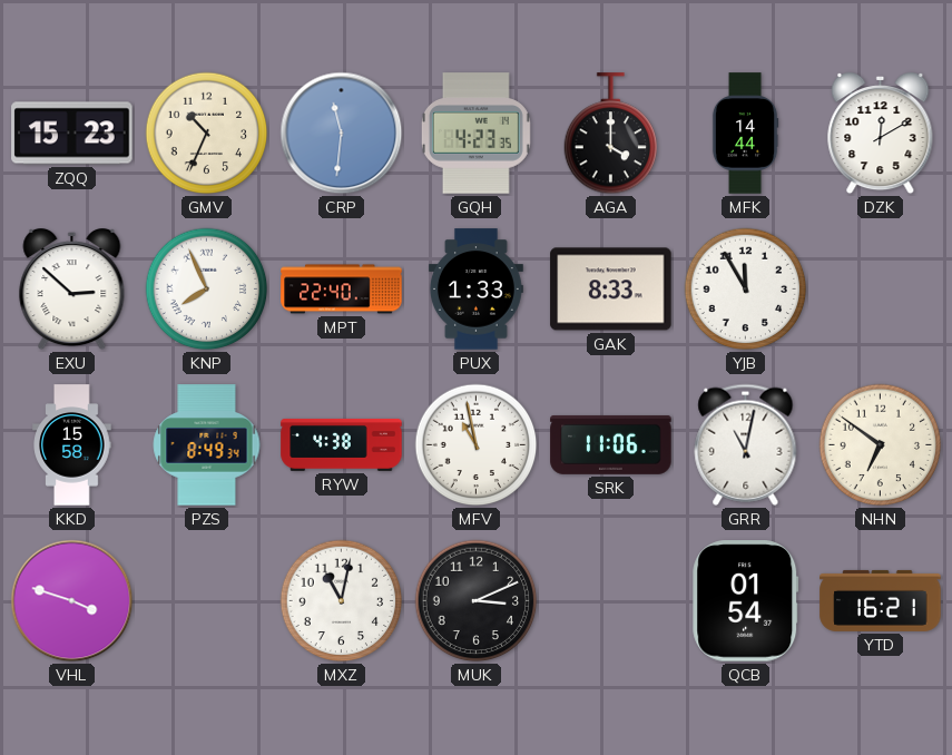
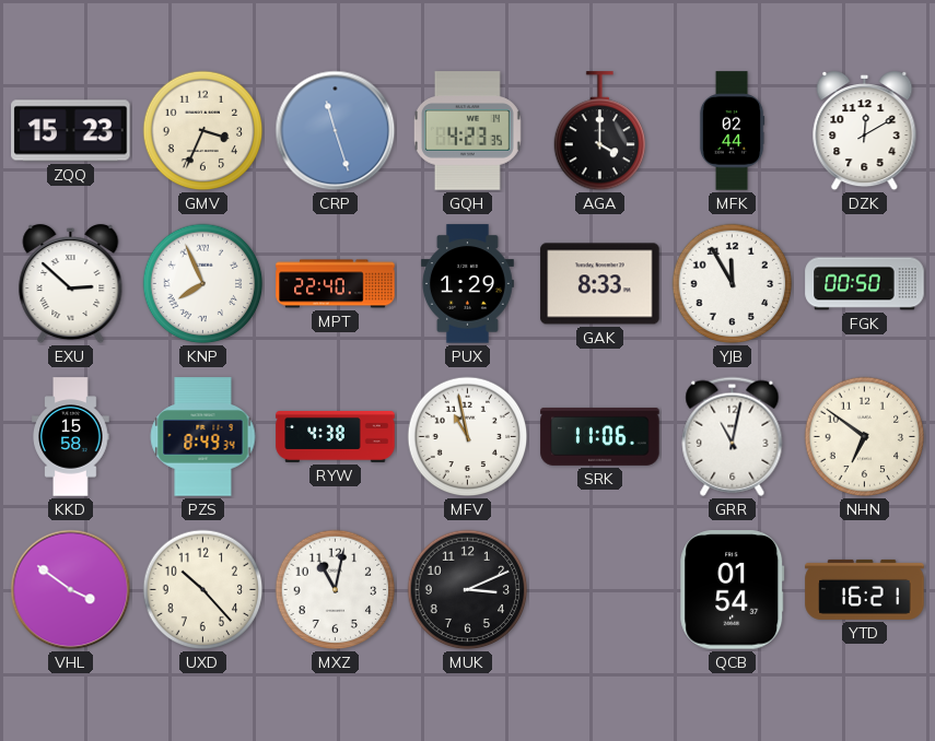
GMV: 10:34 -> 3:34 (203, 131)
CRP: 11:31 -> 11:27 (336, 131)
MFK: 14:44 -> 02:44 (732, 131)
PUX: 1:33 -> 1:29 (467, 284)
FGK: none -> 00:50 (865, 284)
VHL: 3:48 -> 3:51 (71, 590)
UXD: none -> 10:23 (203, 590)
